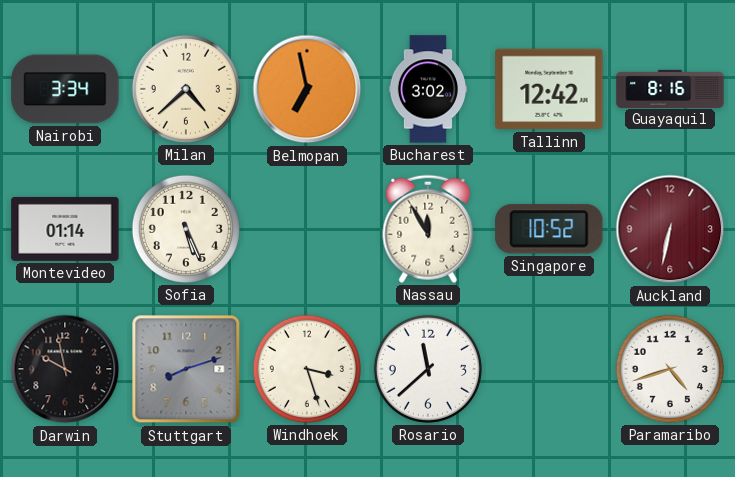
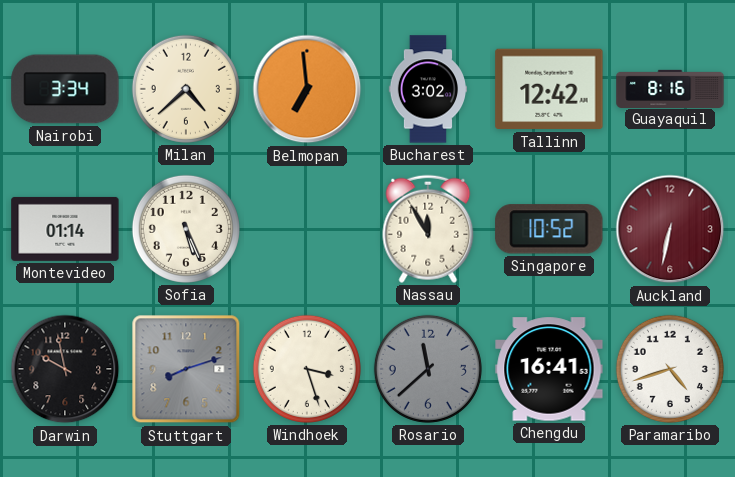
Belmopan: 6:58 -> 6:59 (307, 89)
Rosario dial: white -> grey (428, 369)
Chengdu: none -> 16:41 (549, 369)
